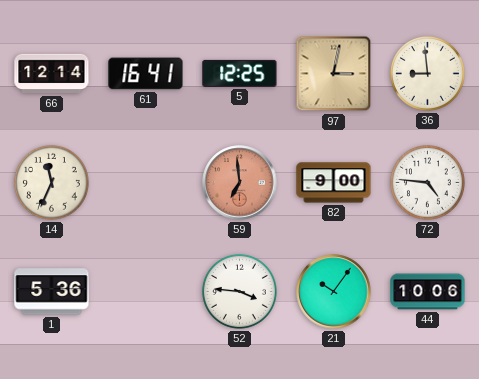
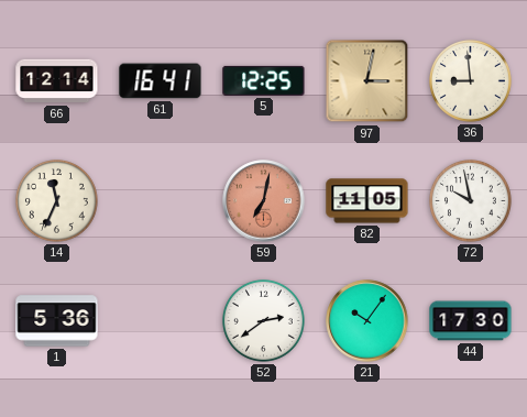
59: 6:59 -> 7:02 (264, 201)
82: 9:00 -> 11:05 (367, 201)
72: 4:46 -> 9:58 (470, 200)
52: 3:46 -> 2:39 (263, 320)
44: 10:06 -> 17:30 (471, 321)
